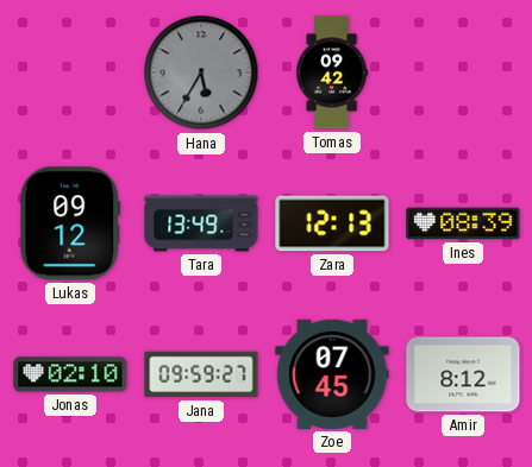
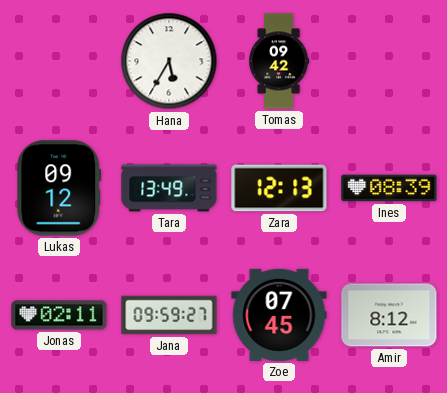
Hana dial: grey -> white (169, 61)
Jonas: 02:10 -> 02:11 (59, 315)
